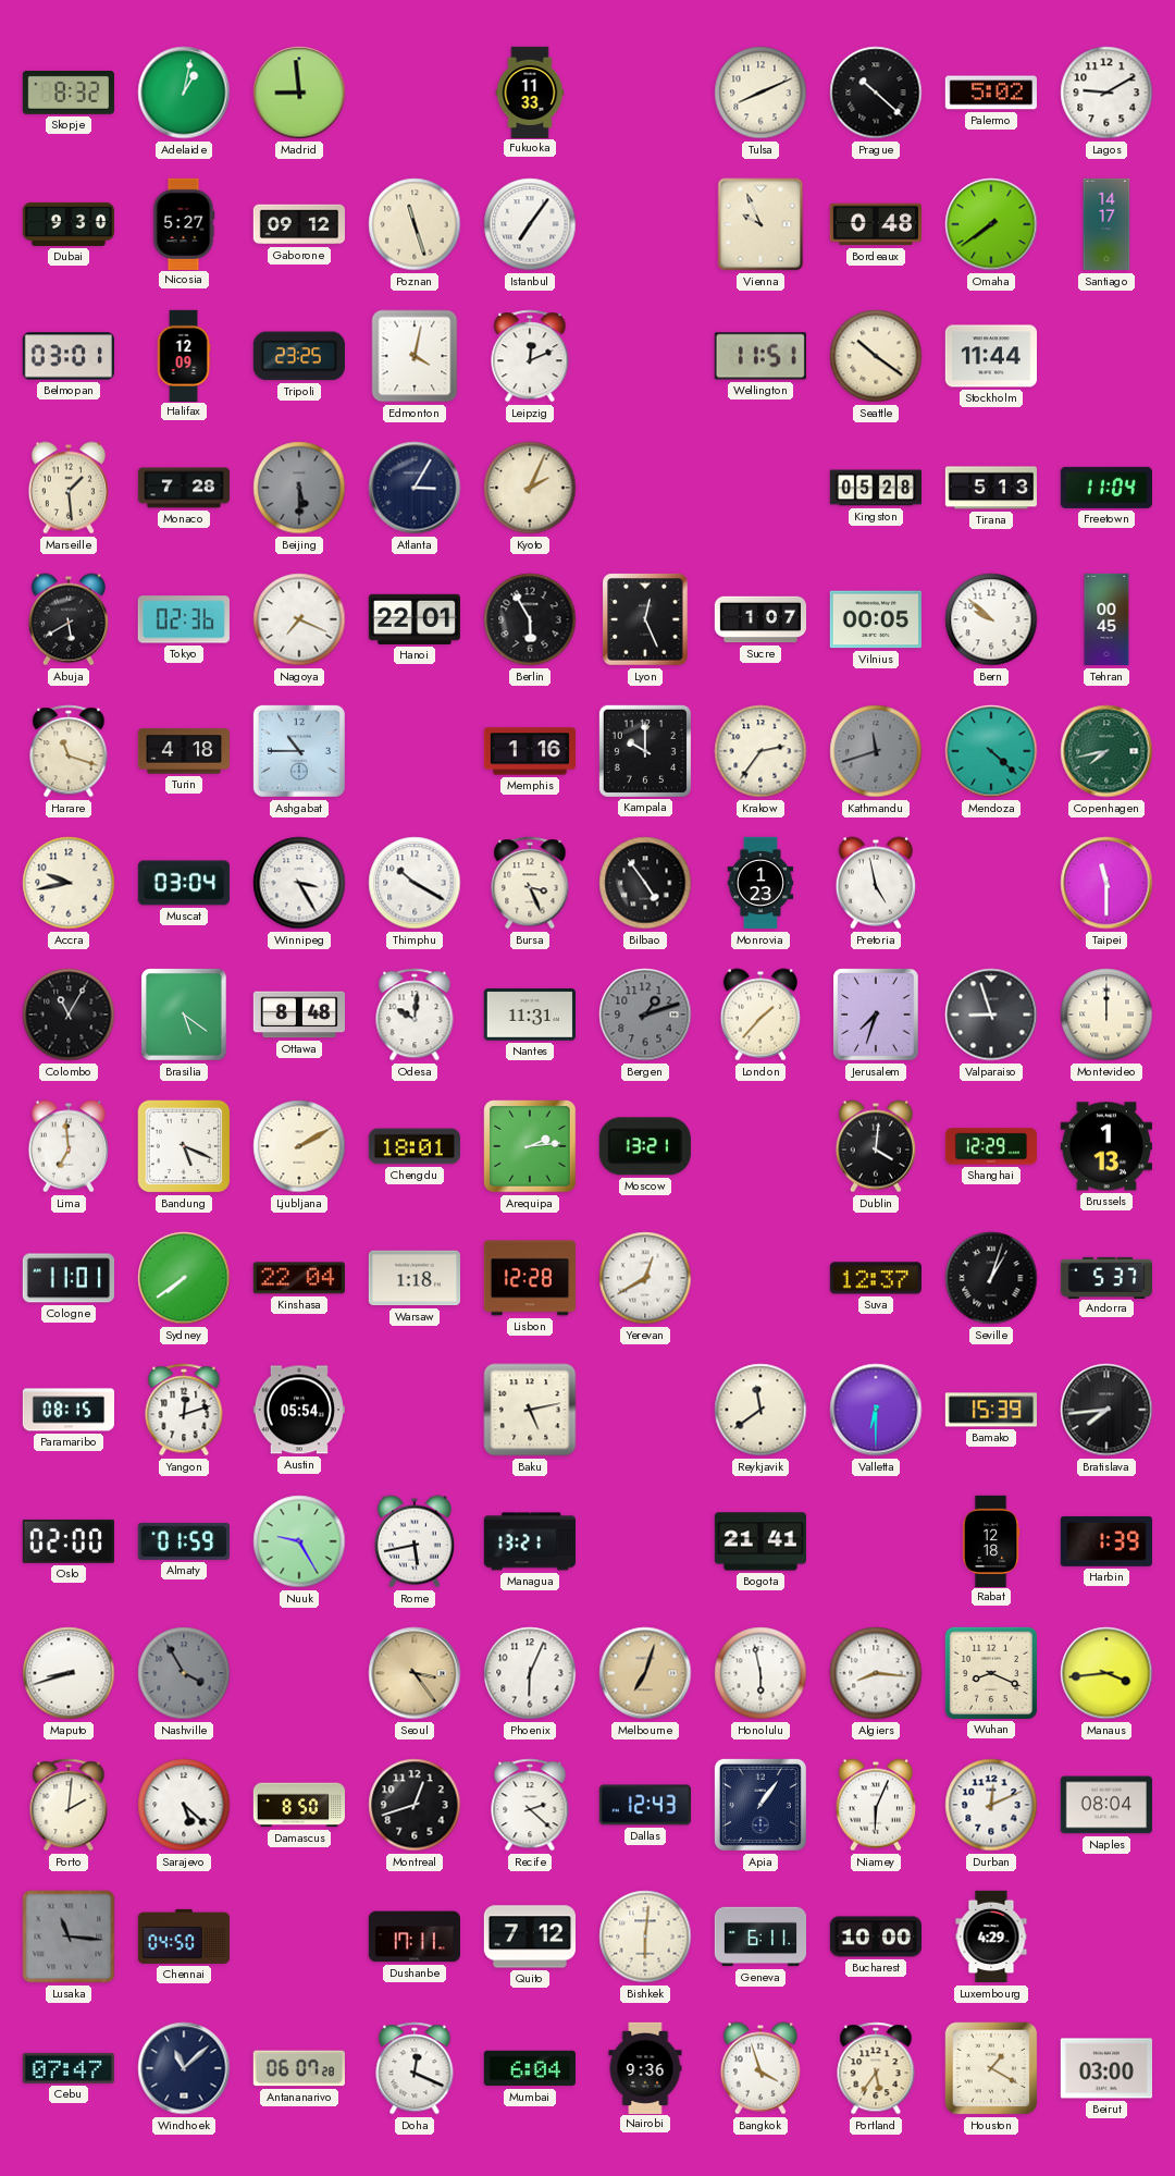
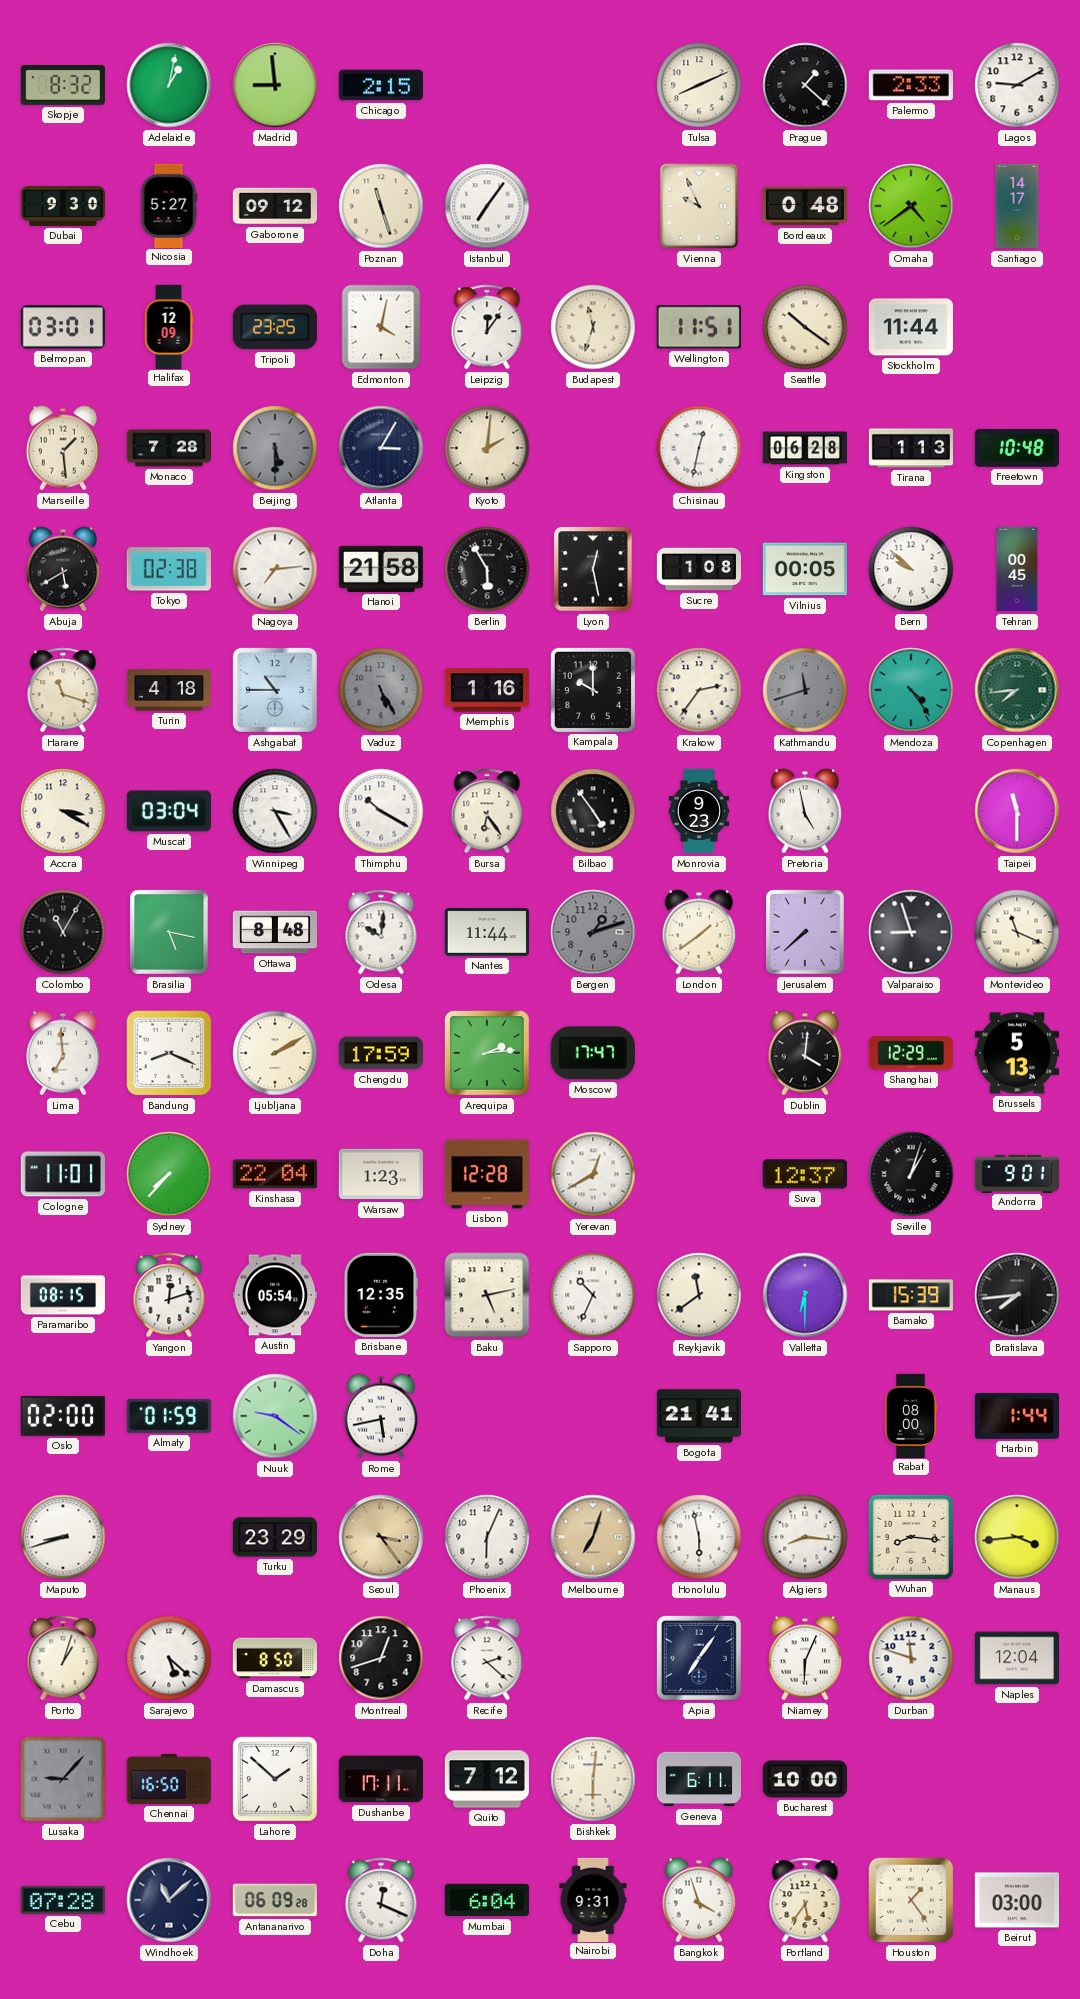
Chicago: none -> 2:15 (381, 85)
Fukuoka: 11:33 -> none (530, 91)
Prague: 10:22 -> 1:22 (805, 85)
Palermo: 5:02 -> 2:33 (911, 85)
Omaha: 7:39 -> 4:39 (911, 206)
Leipzig: 12:11 -> 12:06 (487, 327)
Budapest: none -> 11:33 (593, 327)
Kyoto: 2:04 -> 2:01 (487, 448)
Chisinau: none -> 12:32 (699, 448)
Kingston: 05:28 -> 06:28 (804, 448)
Tirana: 5:13 -> 1:13 (910, 448)
Freetown: 11:04 -> 10:48 (1017, 448)
Tokyo: 02:36 -> 02:38 (169, 569)
Nagoya: 7:19 -> 7:14 (275, 569)
Hanoi: 22:01 -> 21:58 (381, 569)
Lyon: 12:26 -> 12:28 (593, 569)
Sucre: 1:07 -> 1:08 (698, 569)
Vaduz: none -> 5:25 (381, 690)
Mendoza: 4:22 -> 4:24 (911, 690)
Copenhagen: 7:43 -> 7:44 (1017, 690)
Accra: 9:43 -> 3:20 (63, 811)
Bursa: 3:26 -> 6:24 (487, 811)
Monrovia: 1:23 -> 9:23 (699, 811)
Brasilia: 5:21 -> 5:17 (169, 932)
Nantes: 11:31 -> 11:44 (486, 932)
London: 1:37 -> 1:39 (699, 932)
Jerusalem: 7:33 -> 7:38 (805, 932)
Montevideo: 12:00 -> 11:19 (1017, 932)
Bandung: 5:19 -> 8:19 (169, 1053)
Chengdu: 18:01 -> 17:59 (381, 1053)
Moscow: 13:21 -> 17:47 (593, 1053)
Brussels: 1:13 -> 5:13 (1016, 1053)
Sydney: 7:39 -> 7:37 (169, 1174)
Warsaw: 1:18 -> 1:23 (381, 1174)
Andorra: 5:37 -> 9:01 (1016, 1173)
Brisbane: none -> 12:35 (380, 1295)
Sapporo: none -> 10:34 (593, 1295)
Nuuk: 9:25 -> 9:21 (275, 1416)
Managua: 13:21 -> none (529, 1541)
Rabat: 12:18 -> 08:00 (911, 1415)
Harbin: 1:39 -> 1:44 (1017, 1416)
Nashville: 3:55 -> none (184, 1673)
Turku: none -> 23:29 (274, 1537)
Wuhan: 8:19 -> 8:16 (911, 1537)
Porto: 2:01 -> 1:03 (63, 1658)
Dallas: 12:43 -> none (644, 1805)
Apia: 1:06 -> 7:06 (699, 1658)
Durban: 12:11 -> 11:48 (911, 1658)
Naples: 08:04 -> 12:04 (1017, 1658)
Lusaka: 11:16 -> 9:07 (63, 1779)
Chennai: 04:50 -> 16:50 (168, 1779)
Lahore: none -> 1:52 (275, 1779)
Luxembourg: 4:29 -> none (991, 1937)
Cebu: 07:47 -> 07:28 (63, 1900)
Antananarivo: 06:07 -> 06:09 (275, 1900)
Nairobi: 9:36 -> 9:31 (593, 1899)
Houston: 1:20 -> 1:24 (911, 1900)
